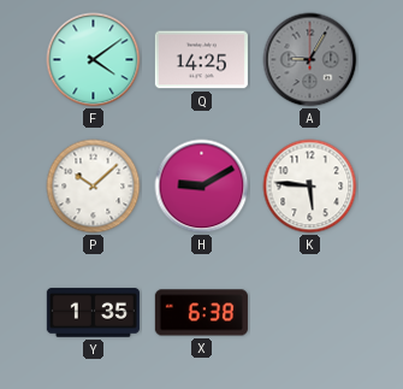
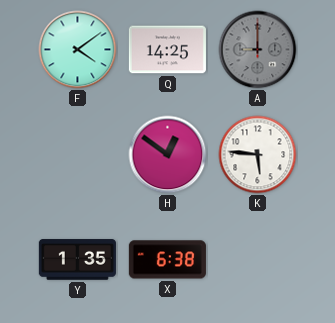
A: 9:05 -> 9:00 (258, 50)
P: 10:08 -> none (94, 187)
H: 9:10 -> 12:51 (168, 155)
